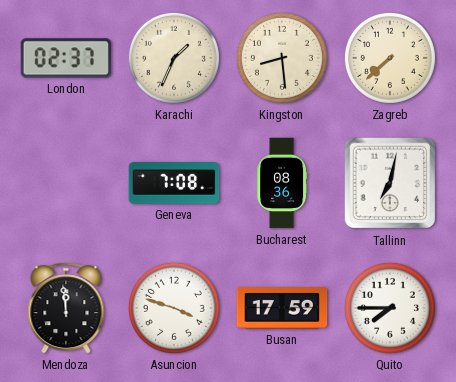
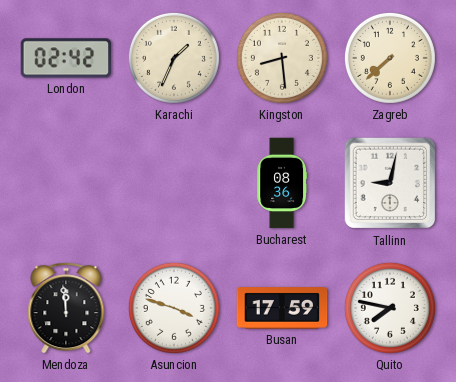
London: 02:37 -> 02:42 (66, 58)
Geneva: 7:08 -> none (174, 183)
Tallinn: 7:02 -> 9:02 (390, 183)
Quito: 7:45 -> 7:47 (390, 308)
